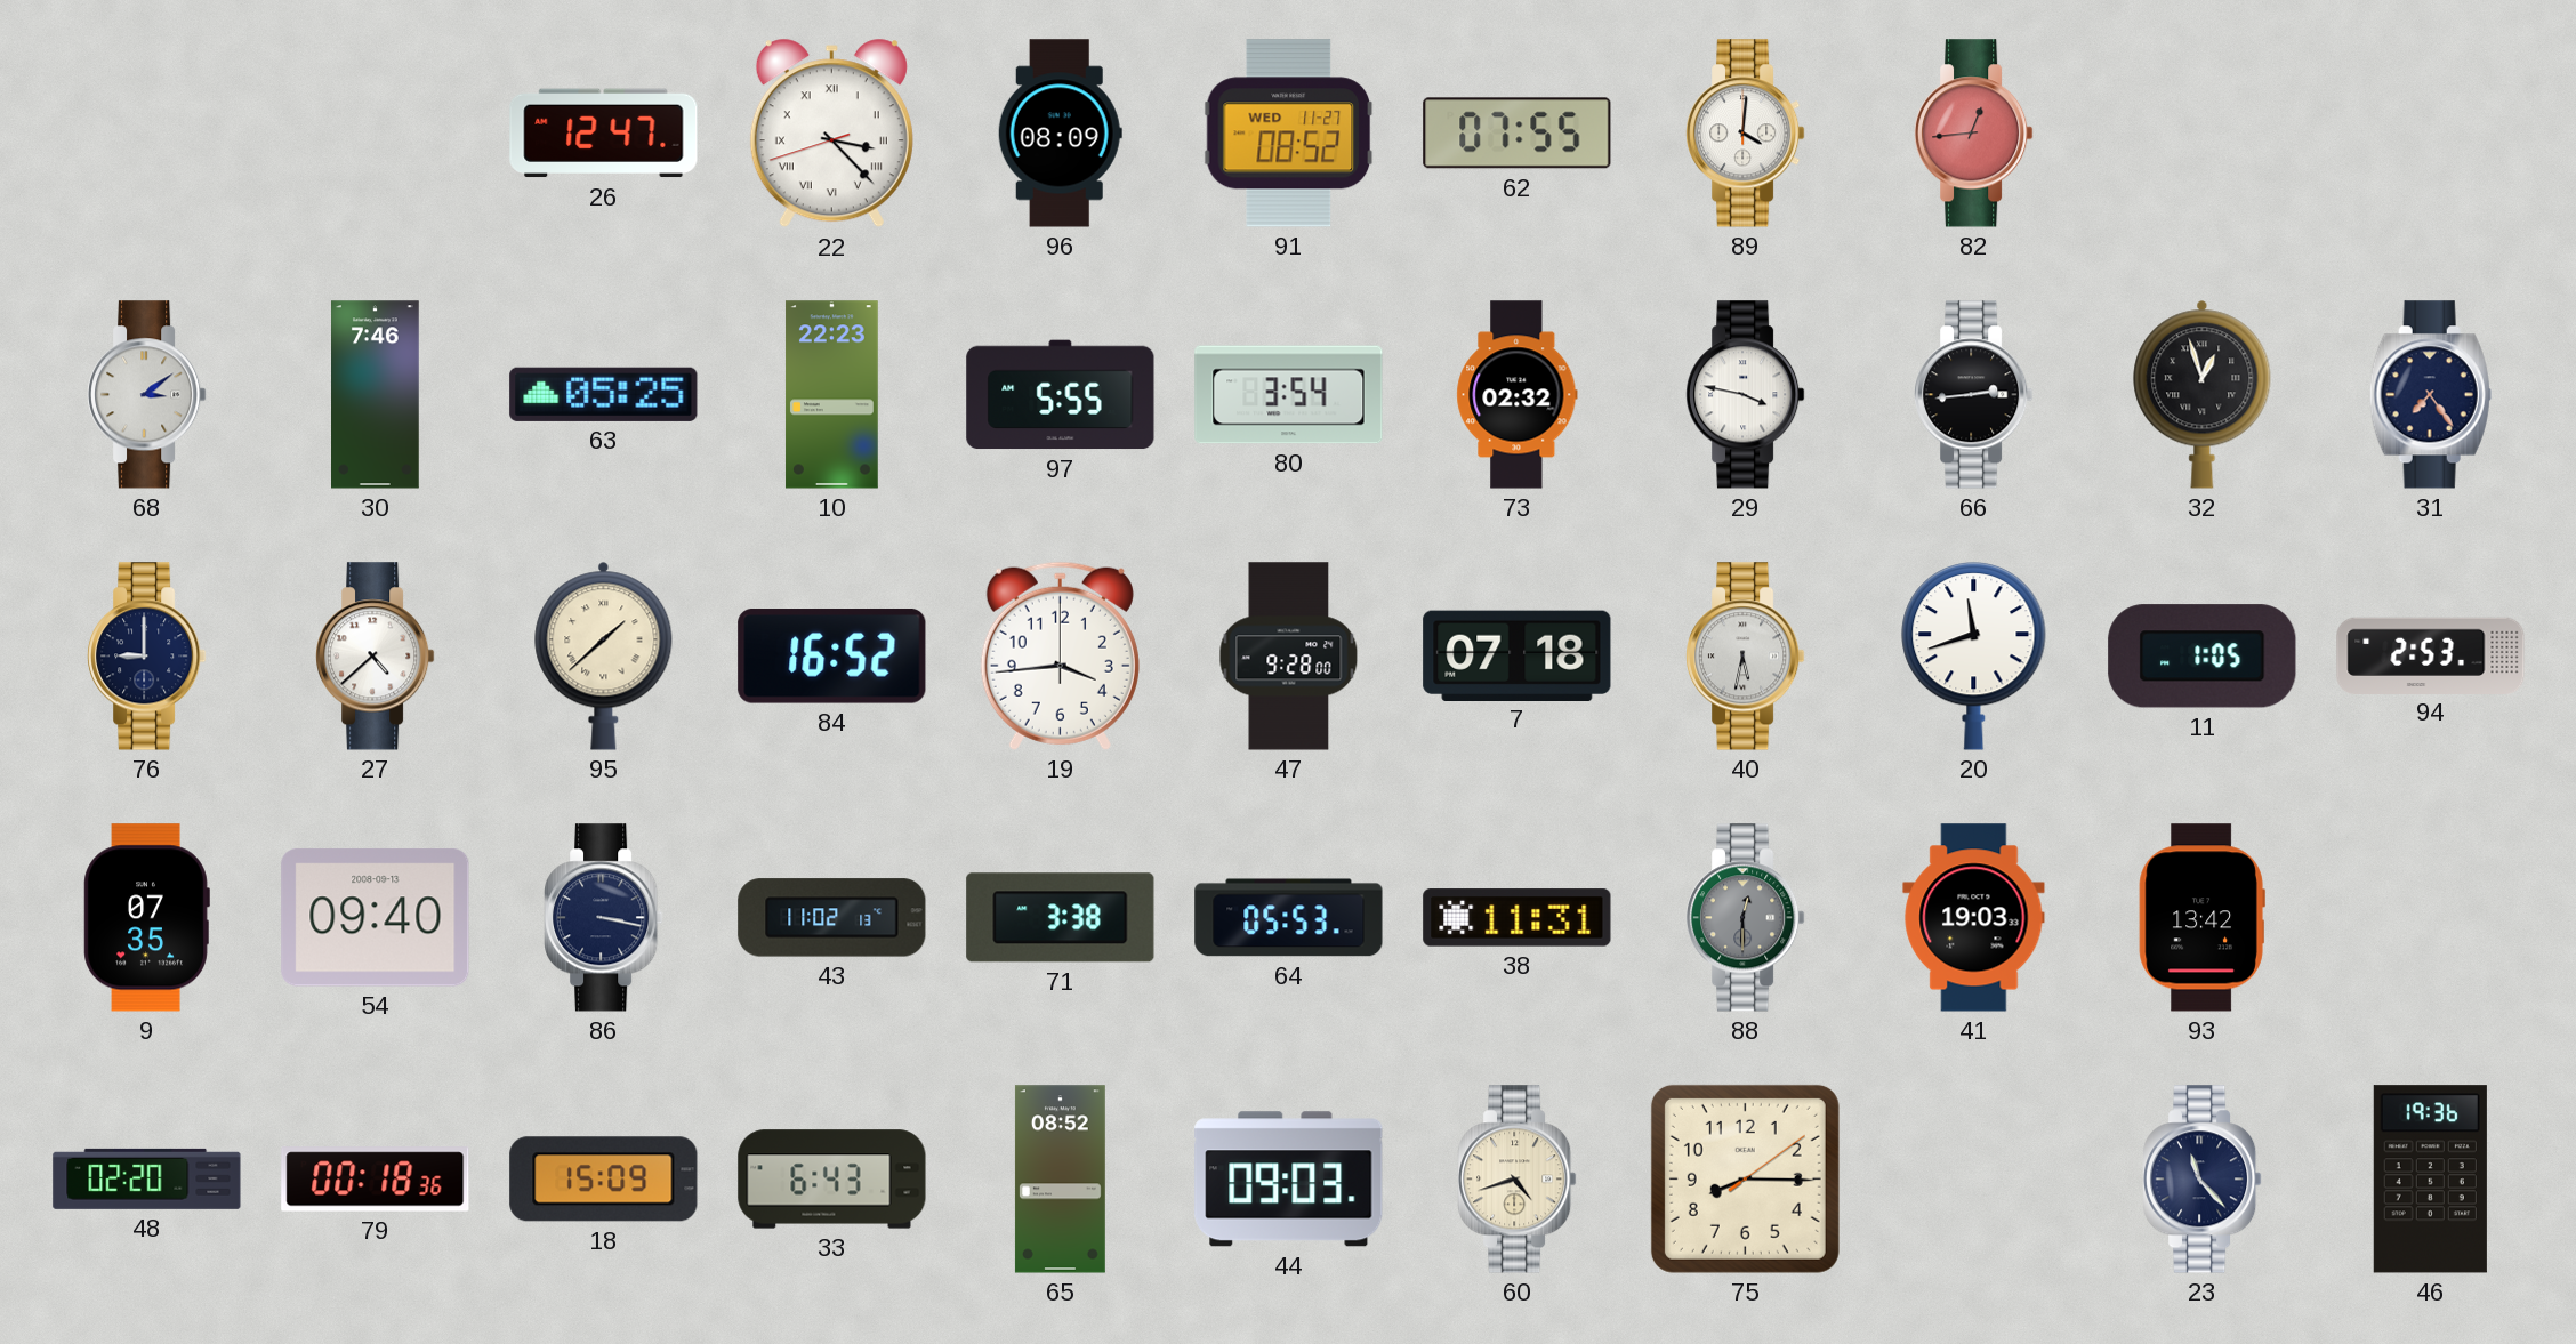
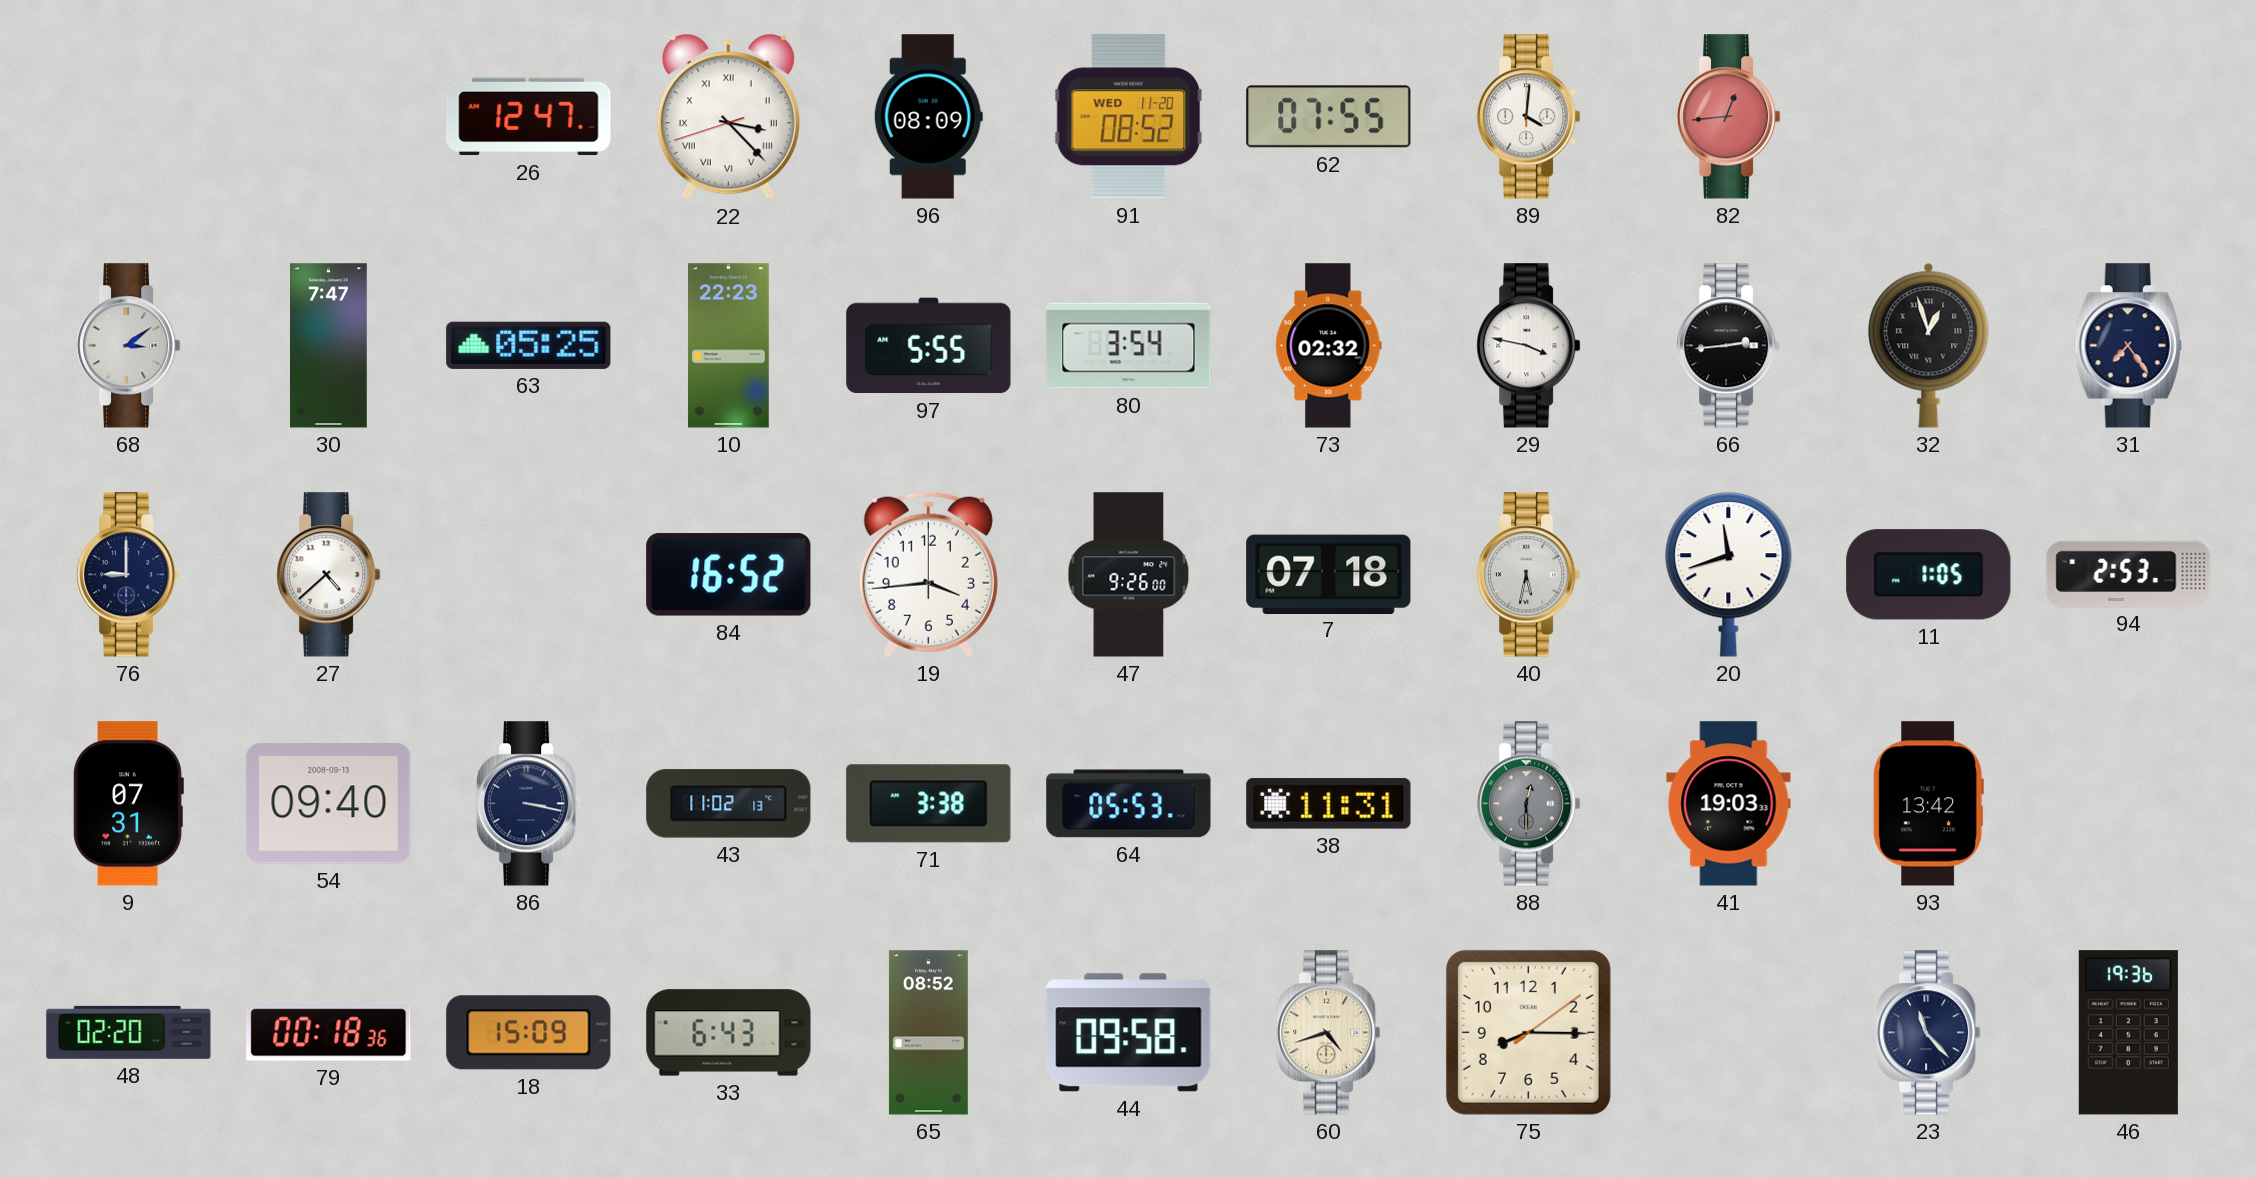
91 date: WED 11-27 -> WED 11-20 (1129, 117)
30: 7:46 -> 7:47 (329, 346)
95: 1:38 -> none (604, 655)
47: 9:28 -> 9:26 (1129, 575)
9: 07:35 -> 07:31 (128, 804)
44: 09:03 -> 09:58 (1129, 1033)
